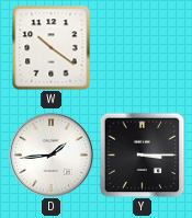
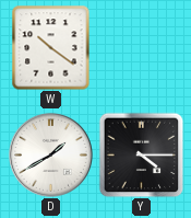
D: 1:44 -> 1:40 (50, 154)
Y: 3:15 -> 4:15 (141, 154)
